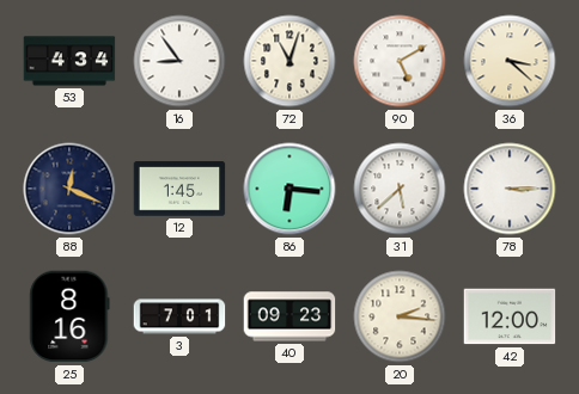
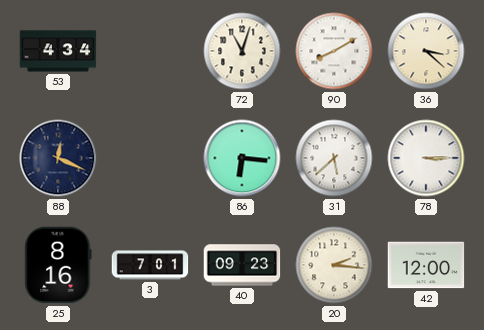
16: 8:54 -> none (179, 61)
90: 5:10 -> 8:10 (334, 51)
12: 1:45 -> none (179, 189)
